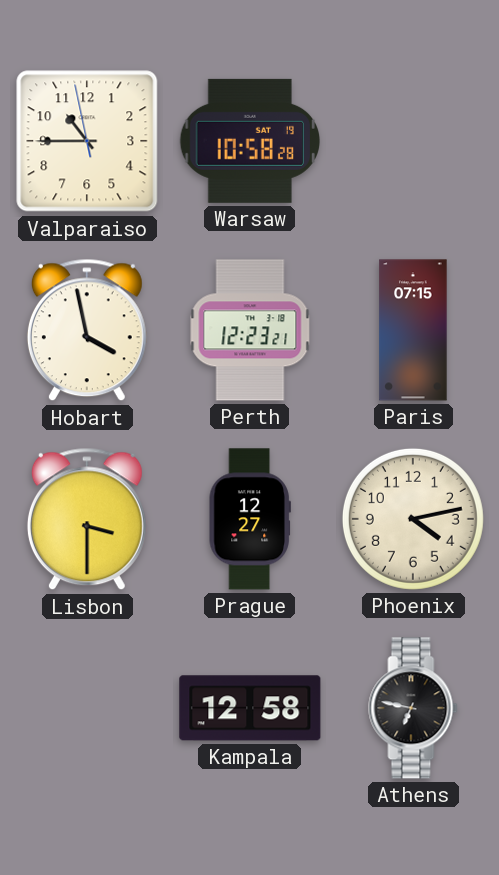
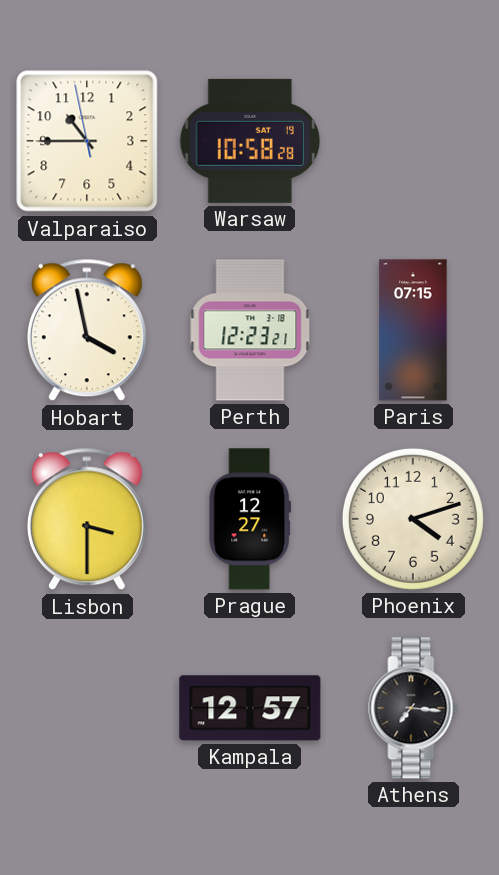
Phoenix: 4:13 -> 4:12 (413, 519)
Kampala: 12:58 -> 12:57 (250, 708)
Athens: 6:47 -> 7:16 (413, 708)
